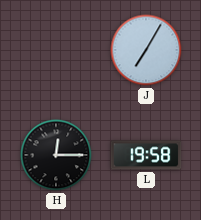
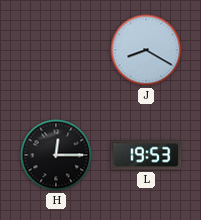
J: 7:05 -> 8:20 (146, 50)
L: 19:58 -> 19:53 (146, 155)
